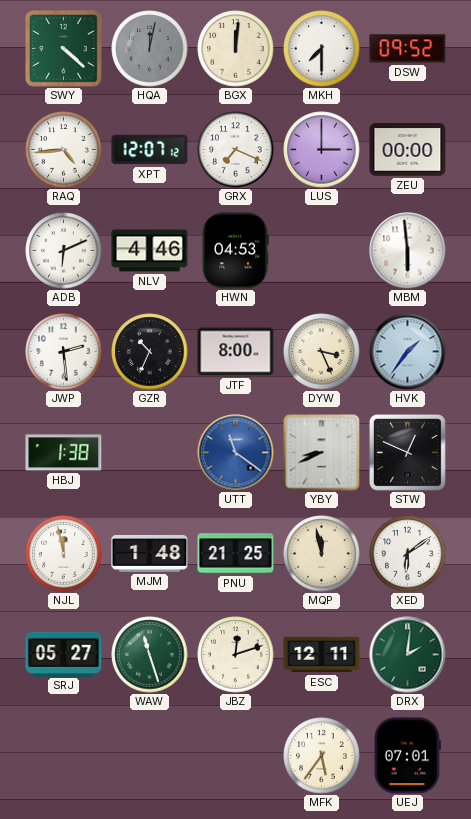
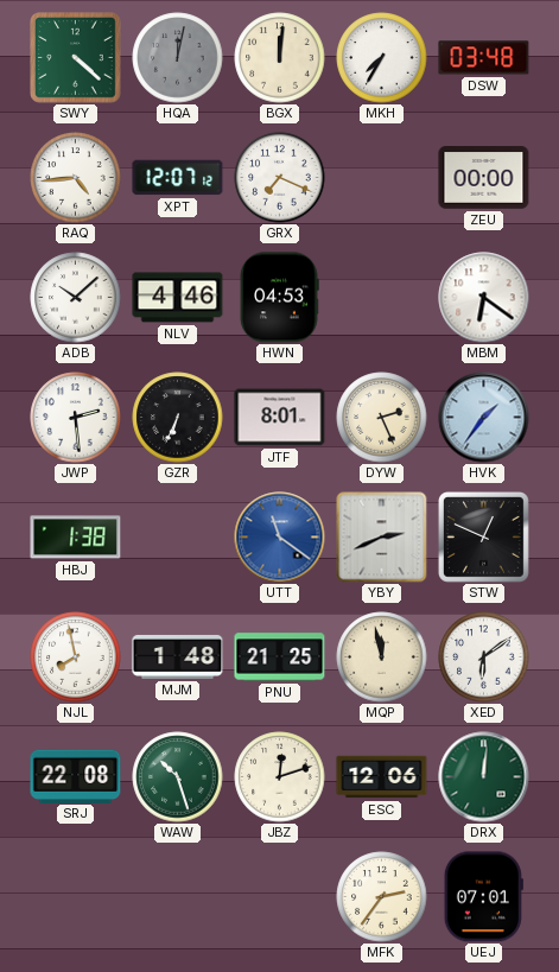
MKH: 7:30 -> 7:35 (382, 58)
DSW: 09:52 -> 03:48 (484, 58)
LUS: 3:00 -> none (322, 150)
ADB: 6:11 -> 10:08 (76, 298)
MBM: 5:59 -> 6:21 (484, 298)
GZR: 10:34 -> 6:34 (178, 418)
JTF: 8:00 -> 8:01 (280, 418)
DYW: 3:26 -> 2:26 (382, 418)
YBY: 8:41 -> 2:41 (382, 538)
NJL: 11:58 -> 7:58 (76, 657)
SRJ: 05:27 -> 22:08 (76, 776)
WAW: 11:27 -> 10:27 (178, 777)
ESC: 12:11 -> 12:06 (382, 777)
DRX: 2:01 -> 12:01 (484, 777)
MFK: 5:36 -> 2:36 (382, 897)
